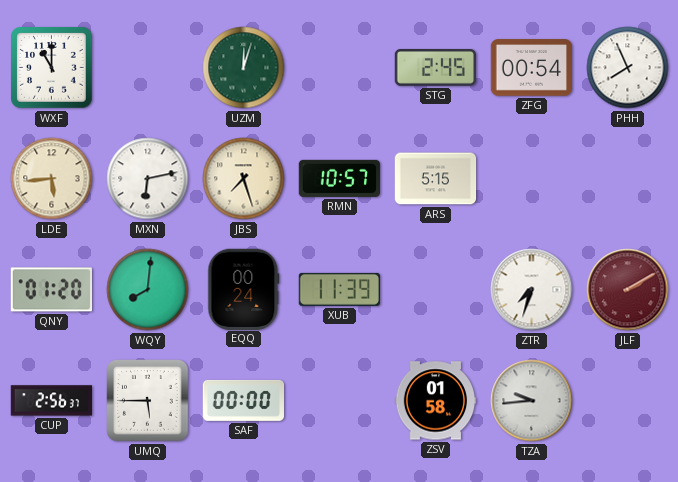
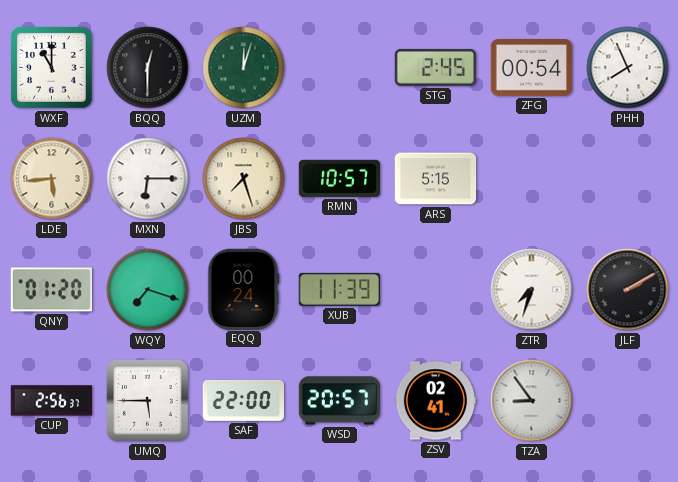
BQQ: none -> 12:30 (148, 68)
MXN: 6:13 -> 6:15 (148, 179)
WQY: 8:01 -> 7:18 (148, 290)
JLF dial: burgundy -> black (628, 290)
SAF: 00:00 -> 22:00 (243, 400)
WSD: none -> 20:57 (339, 401)
ZSV: 01:58 -> 02:41 (436, 401)
TZA: 9:44 -> 8:54 (532, 401)
